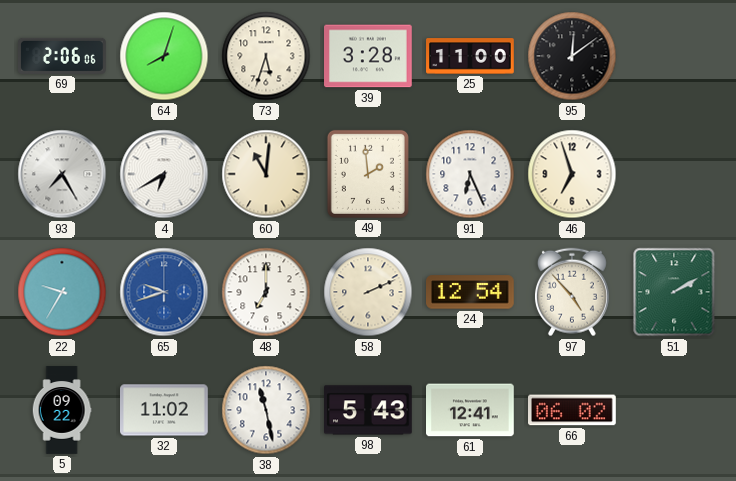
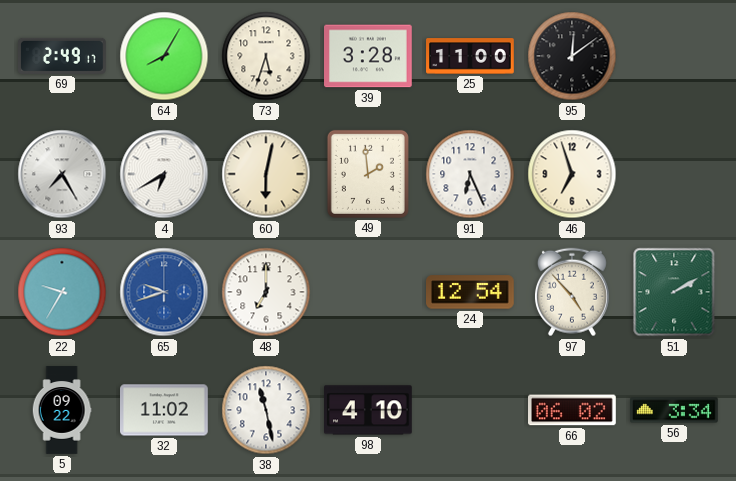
69: 2:06 -> 2:49 (63, 56)
64: 8:03 -> 8:05 (164, 56)
60: 11:01 -> 6:02 (266, 174)
58: 2:11 -> none (368, 292)
98: 5:43 -> 4:10 (369, 410)
61: 12:41 -> none (471, 410)
56: none -> 3:34 (675, 410)
